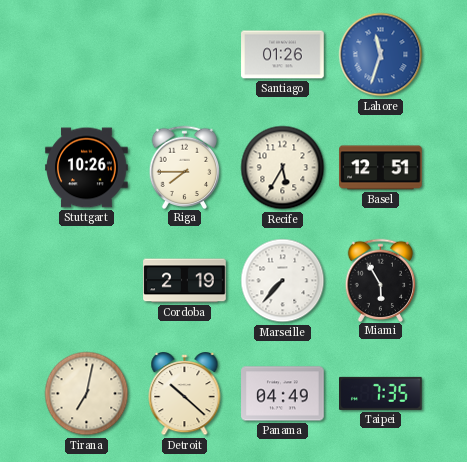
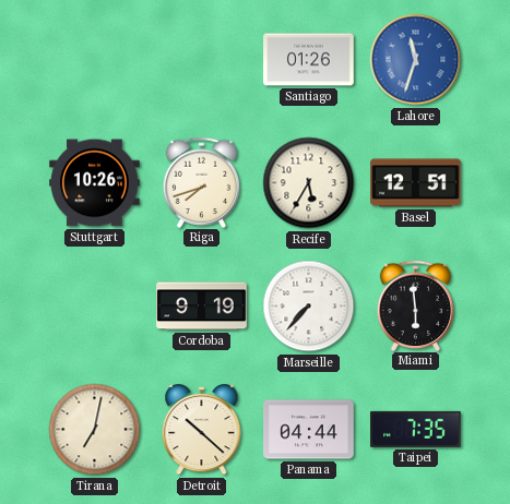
Riga: 7:45 -> 7:42 (202, 182)
Cordoba: 2:19 -> 9:19 (202, 307)
Miami: 5:55 -> 5:59 (416, 305)
Panama: 04:49 -> 04:44 (309, 430)
